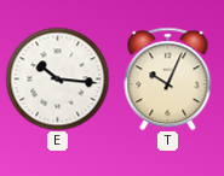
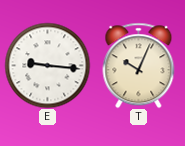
E: 10:16 -> 9:16 (47, 65)
